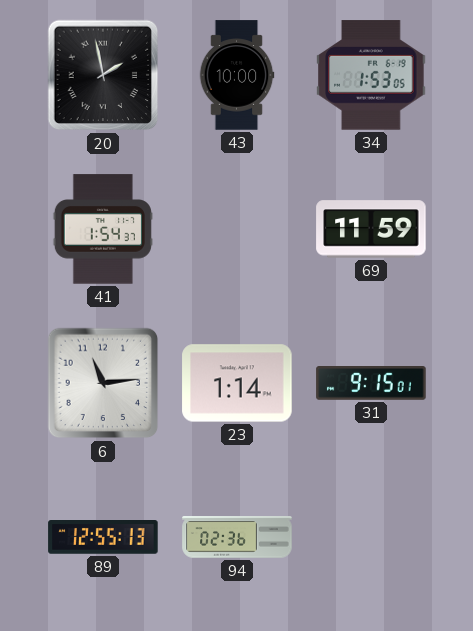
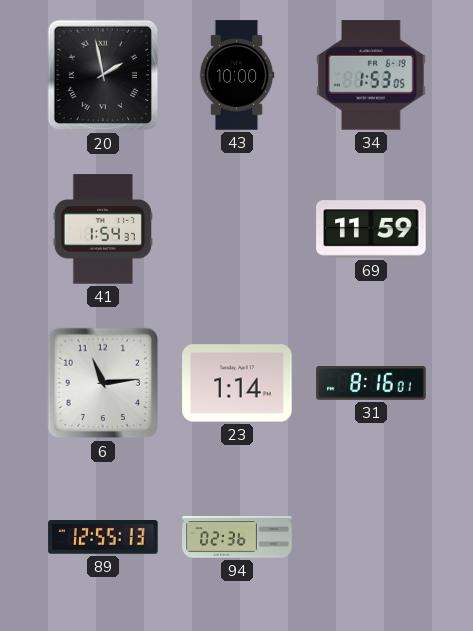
31: 9:15 -> 8:16 (371, 384)
